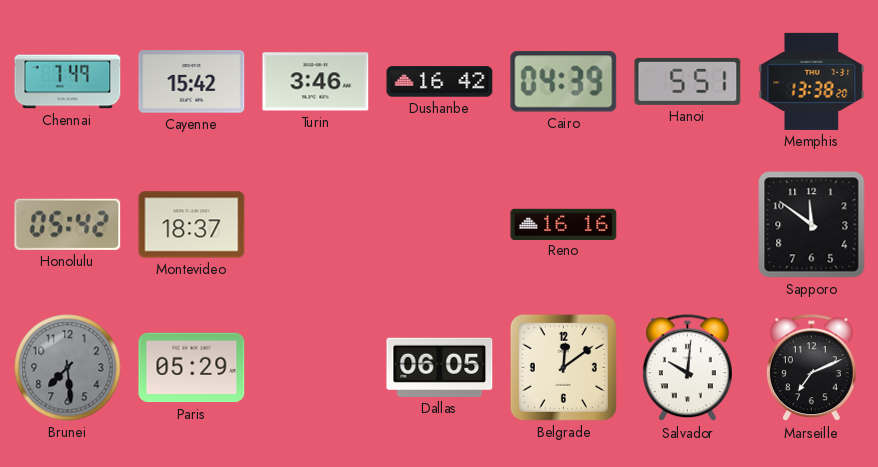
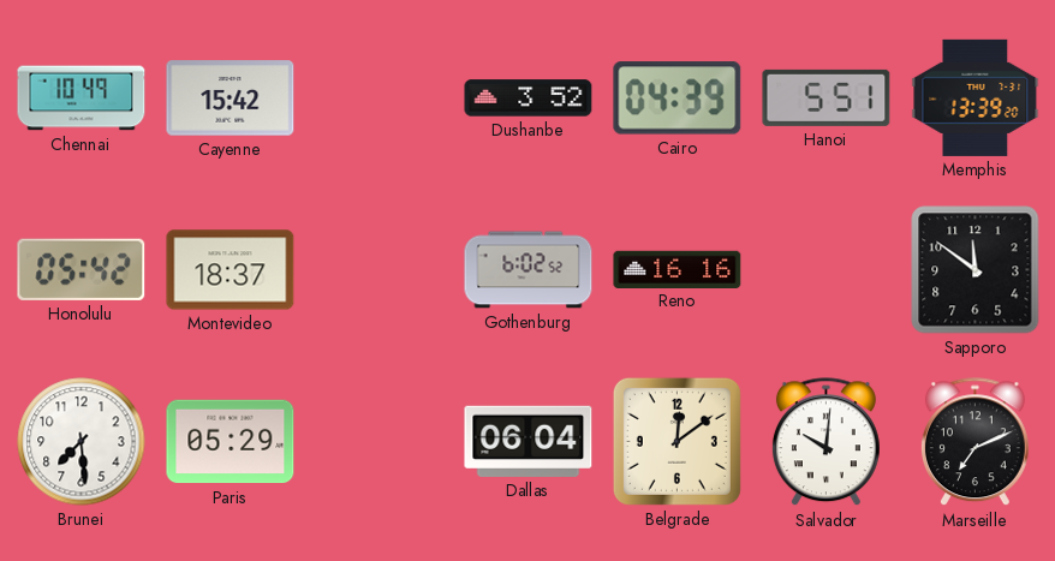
Chennai: 7:49 -> 10:49 (82, 99)
Turin: 3:46 -> none (316, 82)
Dushanbe: 16:42 -> 3:52 (529, 99)
Memphis: 13:38 -> 13:39 (976, 97)
Gothenburg: none -> 6:02 (529, 270)
Brunei dial: grey -> white (82, 442)
Dallas: 06:05 -> 06:04 (529, 441)
